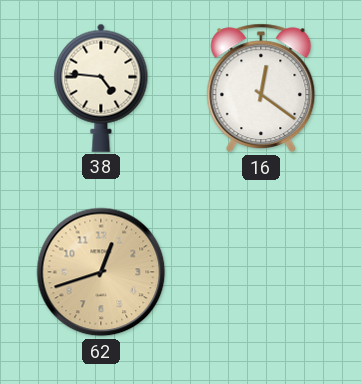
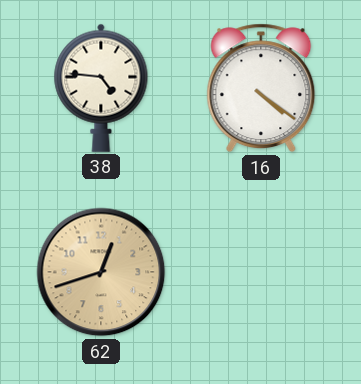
16: 12:21 -> 4:21 (261, 88)
